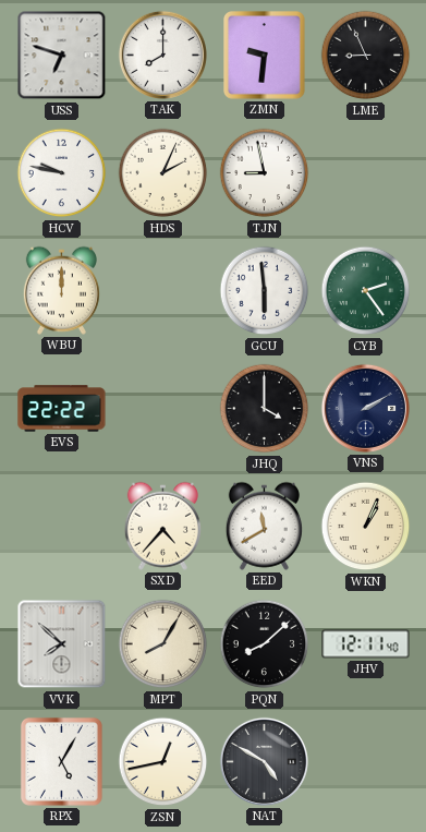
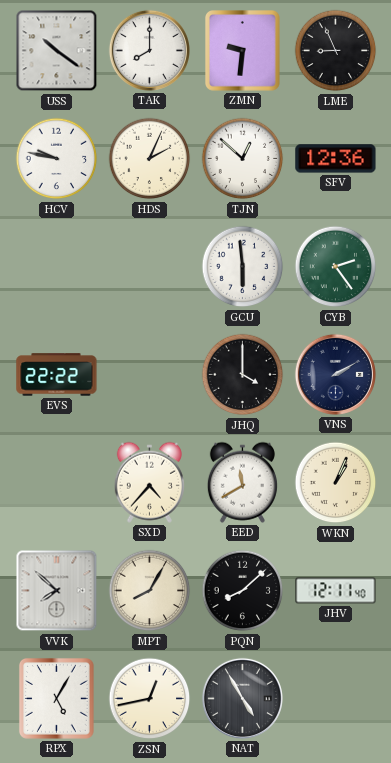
USS: 6:48 -> 10:21 (57, 51)
TJN: 8:58 -> 12:52 (243, 159)
SFV: none -> 12:36 (336, 159)
WBU: 12:00 -> none (61, 290)
NAT: 4:50 -> 4:55 (242, 698)
